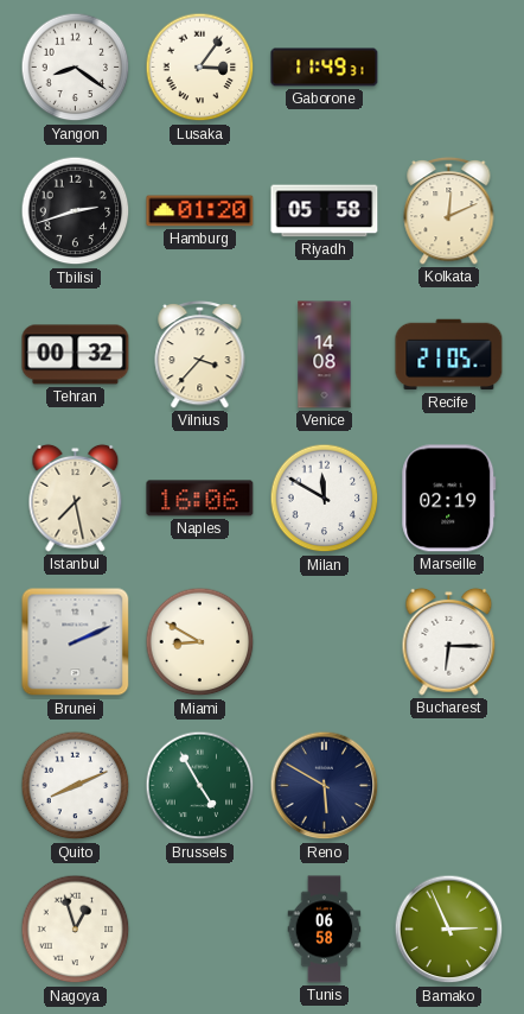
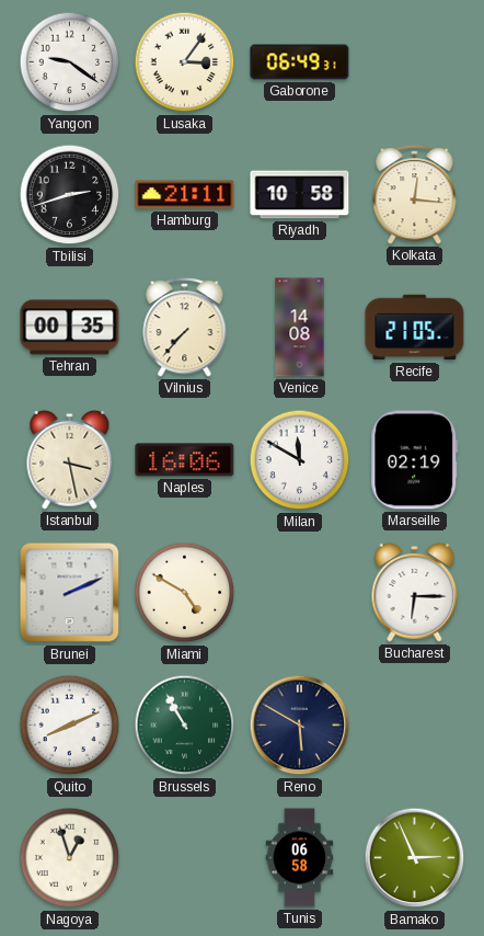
Yangon: 8:21 -> 9:21 (70, 62)
Gaborone: 11:49 -> 06:49 (300, 62)
Hamburg: 01:20 -> 21:11 (185, 195)
Riyadh: 05:58 -> 10:58 (300, 195)
Kolkata: 12:11 -> 12:16 (415, 194)
Tehran: 00:32 -> 00:35 (70, 328)
Vilnius: 3:37 -> 7:37 (185, 327)
Istanbul: 7:28 -> 3:28 (70, 459)
Miami: 8:50 -> 4:50 (185, 593)
Brussels: 4:55 -> 10:55 (185, 726)
